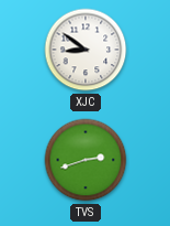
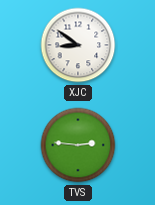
TVS: 2:42 -> 2:46 (78, 145)
